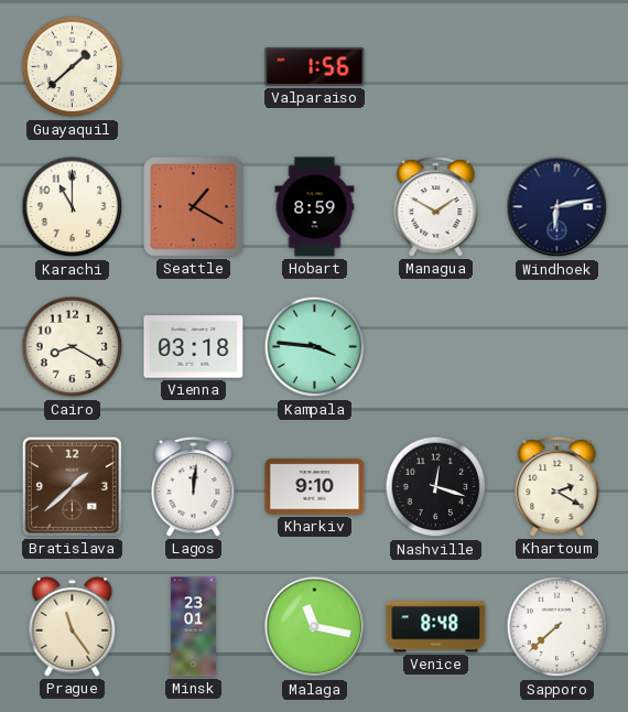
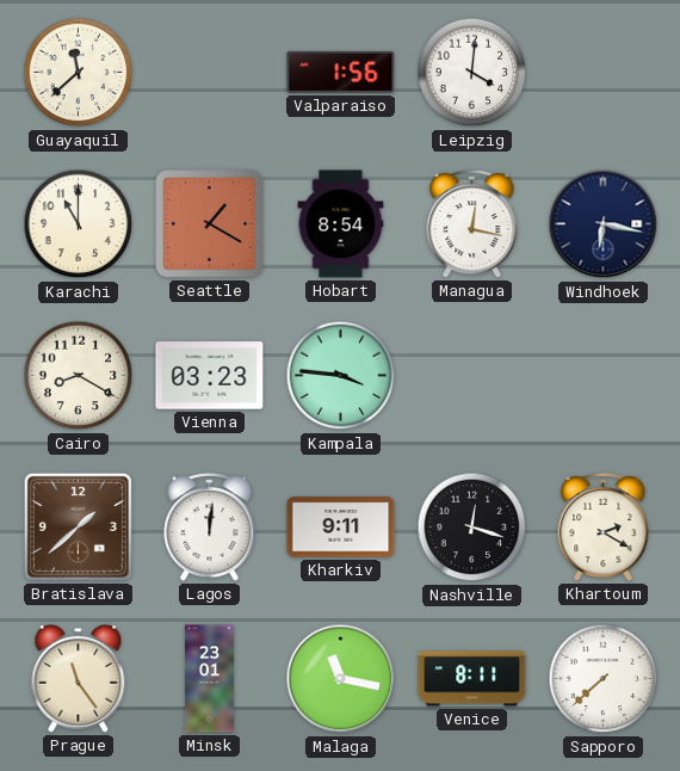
Guayaquil: 1:38 -> 11:38 (79, 73)
Leipzig: none -> 4:01 (472, 73)
Hobart: 8:59 -> 8:54 (341, 224)
Managua: 1:50 -> 12:17 (472, 223)
Windhoek: 6:13 -> 6:17 (604, 224)
Vienna: 03:18 -> 03:23 (210, 376)
Kharkiv: 9:10 -> 9:11 (341, 528)
Venice: 8:48 -> 8:11 (472, 679)
